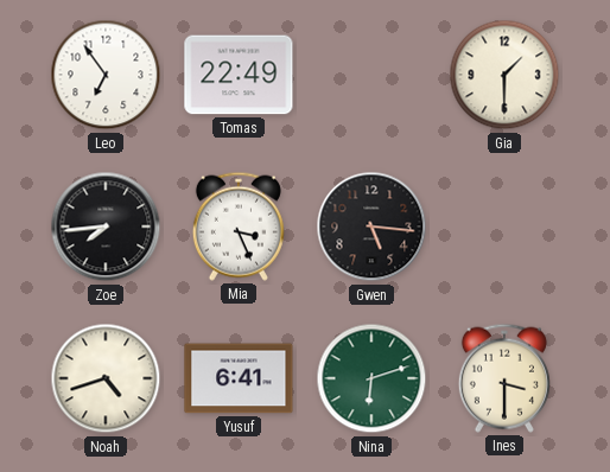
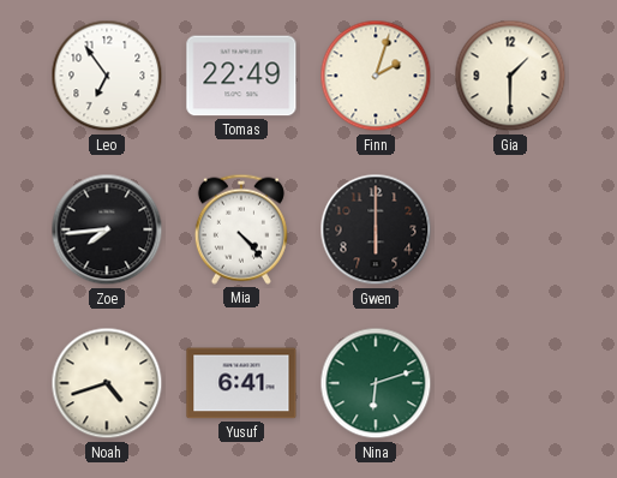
Finn: none -> 2:03 (376, 76)
Mia: 3:26 -> 4:23 (241, 229)
Gwen: 5:16 -> 6:00 (376, 229)
Ines: 3:30 -> none (504, 378)
